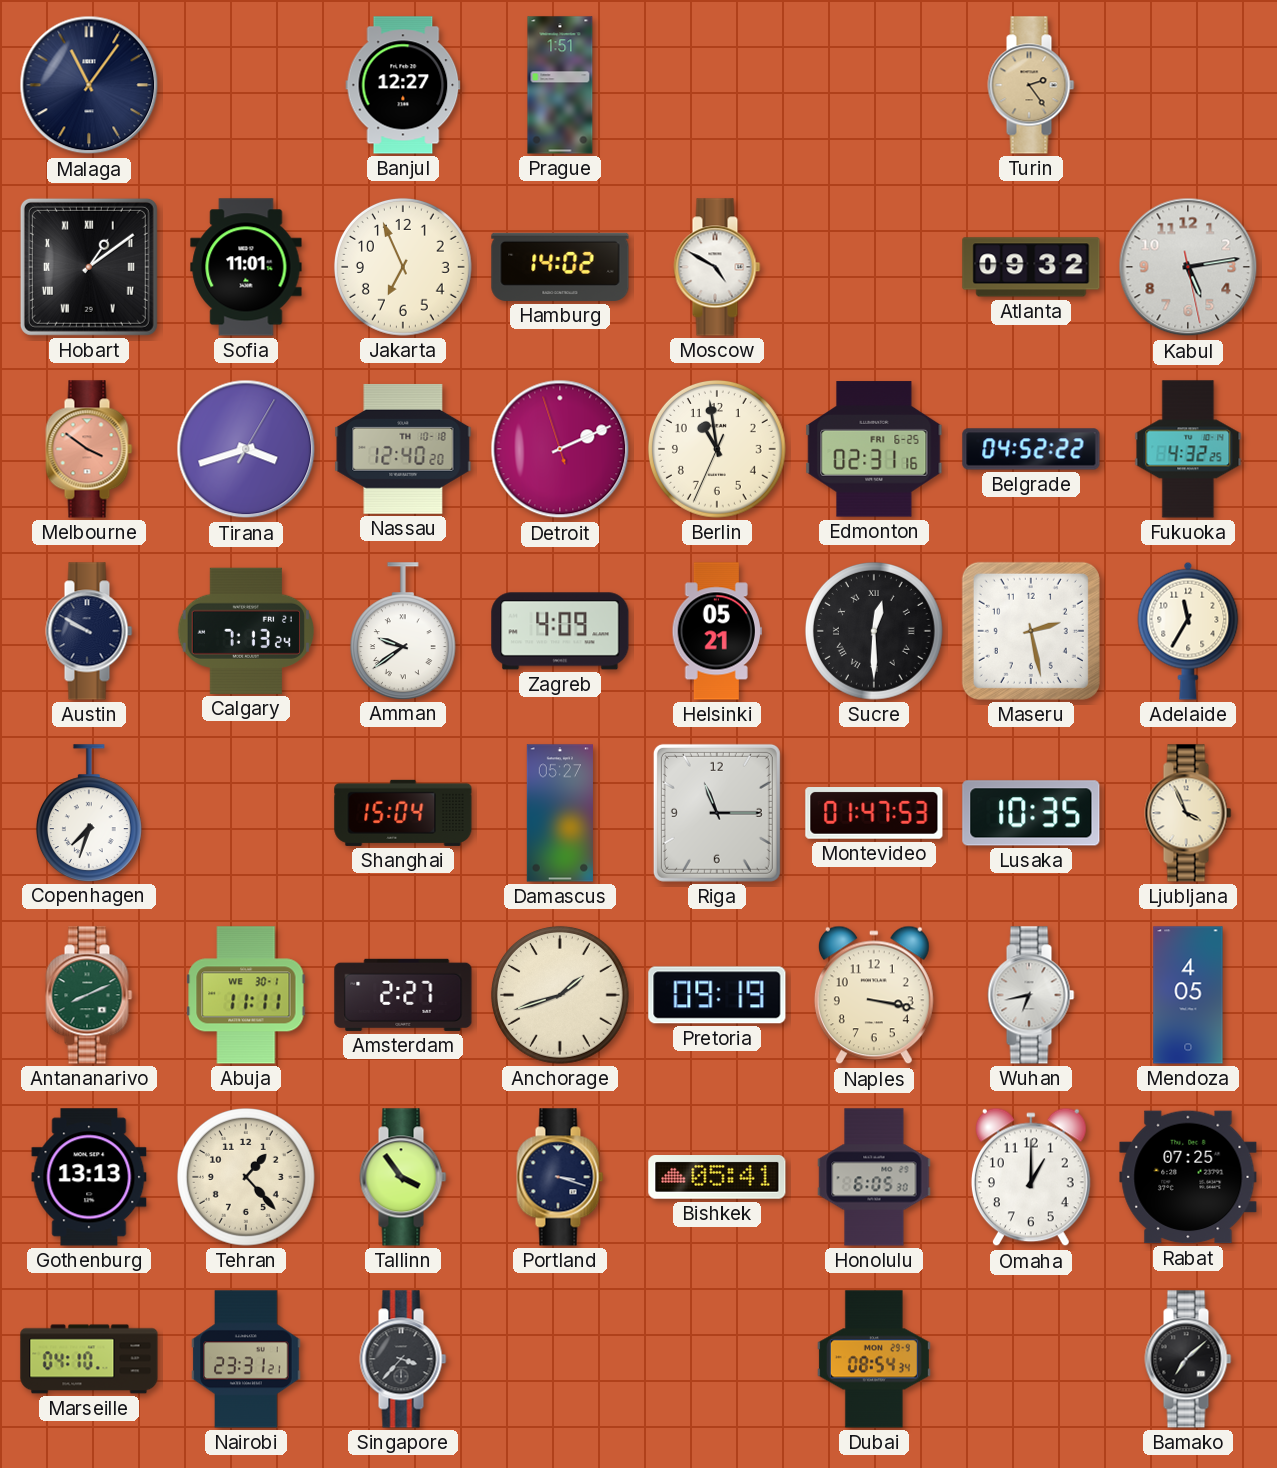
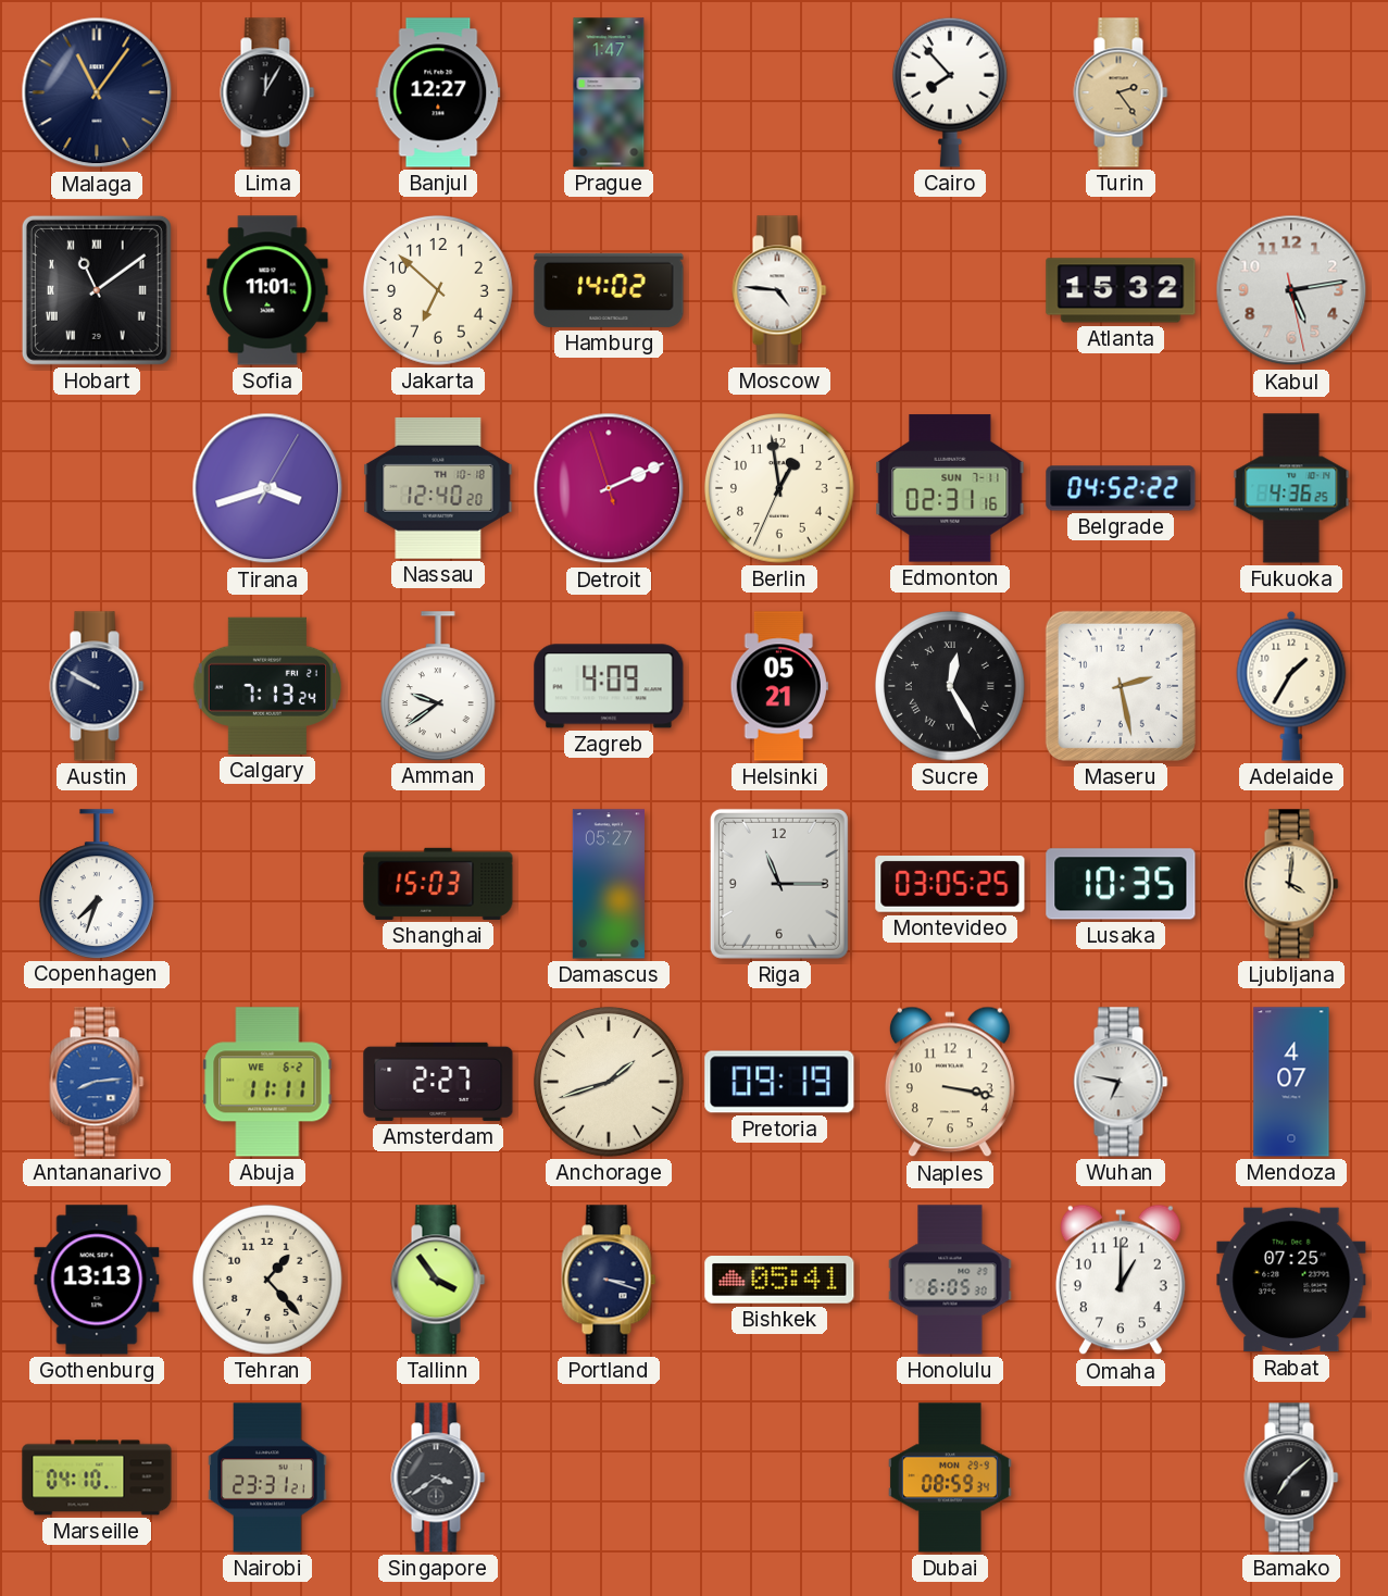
Lima: none -> 12:05 (267, 92)
Prague: 1:51 -> 1:47 (609, 92)
Cairo: none -> 7:53 (950, 92)
Hobart: 1:09 -> 11:09 (97, 290)
Jakarta: 6:56 -> 6:52 (438, 290)
Moscow: 4:50 -> 4:46 (779, 290)
Atlanta: 09:32 -> 15:32 (1121, 290)
Melbourne: 3:51 -> none (89, 449)
Berlin: 10:58 -> 12:58 (779, 488)
Edmonton date: FRI 6-25 -> SUN 7-11 (950, 488)
Fukuoka: 4:32 -> 4:36 (1291, 488)
Sucre: 12:30 -> 12:25 (950, 686)
Adelaide: 11:35 -> 1:35 (1291, 686)
Shanghai: 15:04 -> 15:03 (438, 884)
Montevideo: 01:47 -> 03:05 (950, 885)
Ljubljana: 3:56 -> 4:01 (1291, 884)
Antananarivo: 8:11 -> 8:14 (97, 1082)
Antananarivo dial: green -> blue (97, 1082)
Abuja date: WE 30-1 -> WE 6-2 (267, 1082)
Wuhan: 6:43 -> 6:47 (1121, 1082)
Mendoza: 4:05 -> 4:07 (1291, 1082)
Singapore: 3:37 -> 3:39 (438, 1477)
Dubai: 08:54 -> 08:59 (950, 1477)
